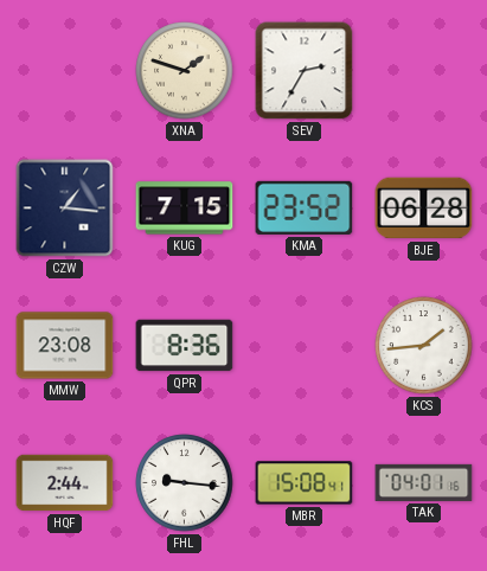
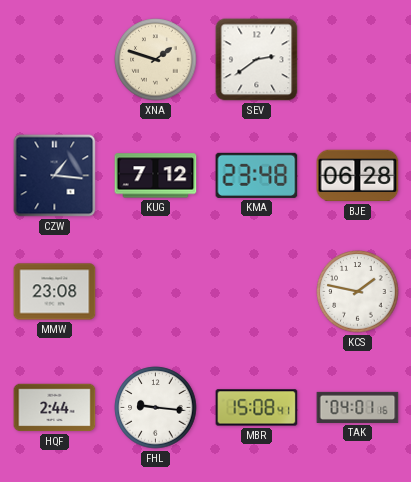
SEV: 2:35 -> 2:39 (257, 60)
KUG: 7:15 -> 7:12 (156, 176)
KMA: 23:52 -> 23:48 (257, 175)
QPR: 8:36 -> none (185, 346)
KCS: 1:44 -> 1:47 (358, 292)
